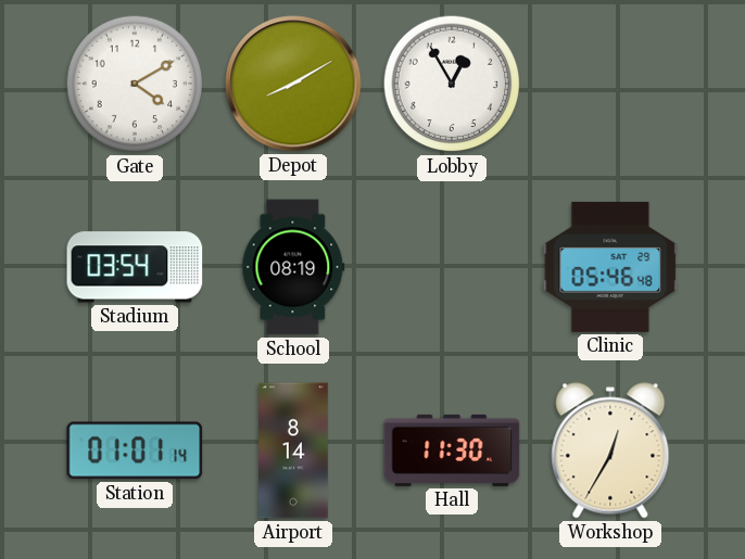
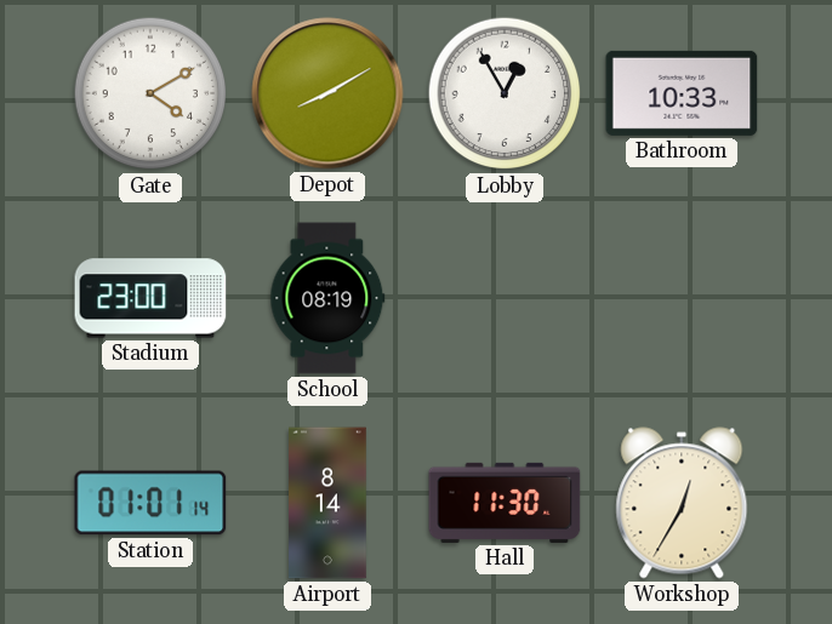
Bathroom: none -> 10:33 (682, 93)
Stadium: 03:54 -> 23:00 (150, 298)
Clinic: 05:46 -> none (610, 267)
